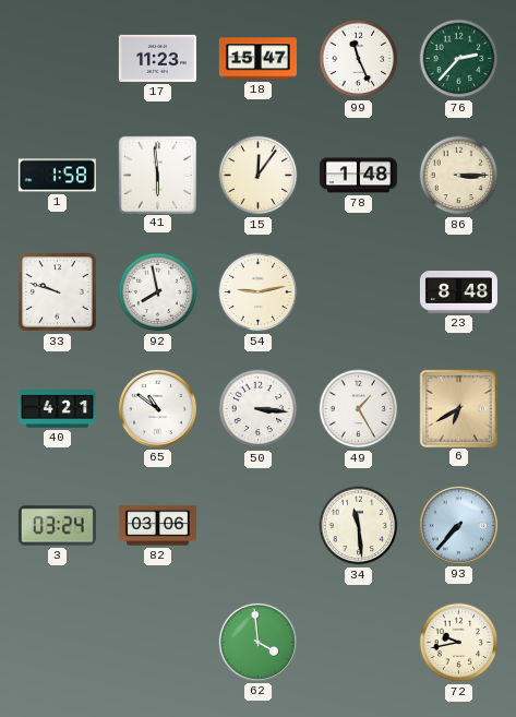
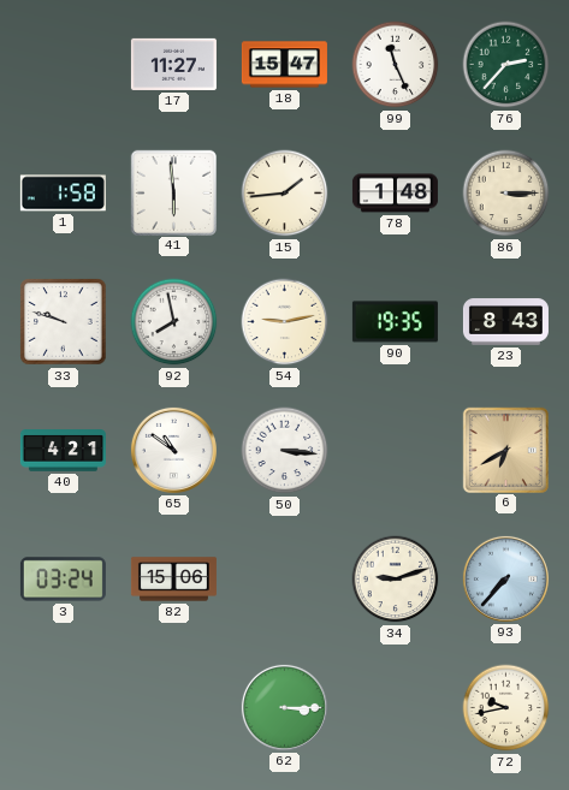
17: 11:23 -> 11:27 (173, 64)
15: 12:06 -> 1:44 (285, 194)
90: none -> 19:35 (395, 322)
23: 8:48 -> 8:43 (505, 322)
49: 1:25 -> none (359, 409)
82: 03:06 -> 15:06 (173, 580)
34: 11:29 -> 9:12 (396, 580)
62: 3:59 -> 3:15 (284, 707)
